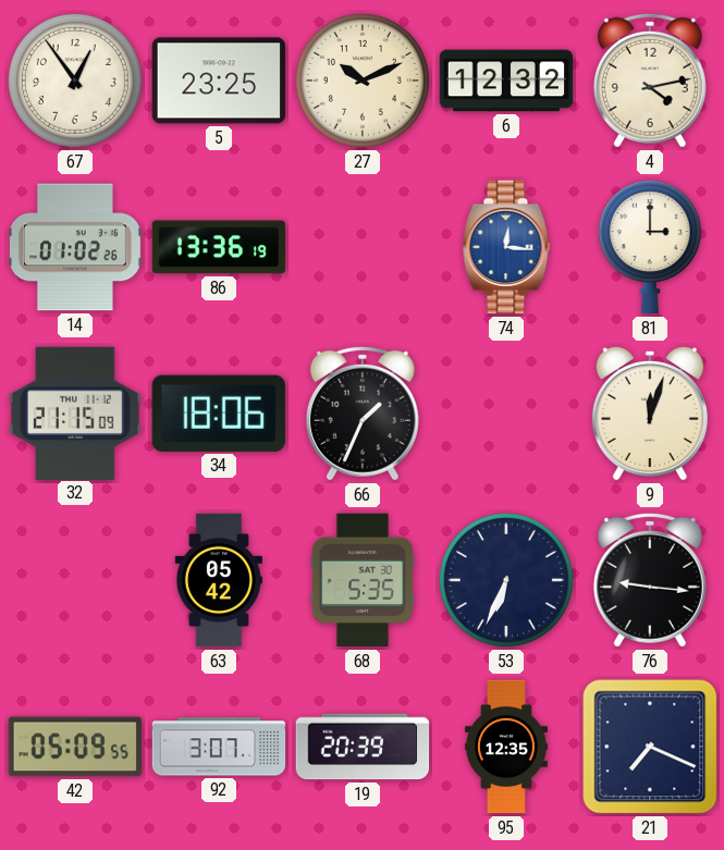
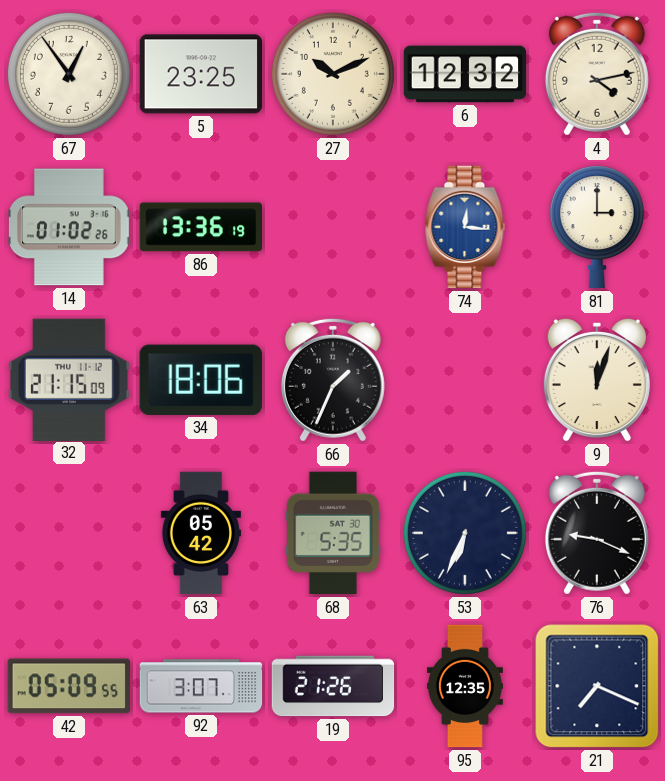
76: 9:16 -> 9:19 (597, 533)
19: 20:39 -> 21:26 (333, 686)
